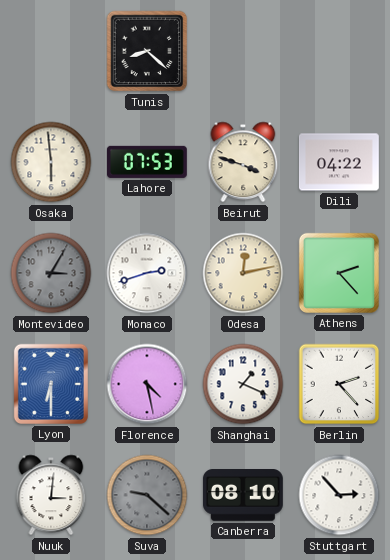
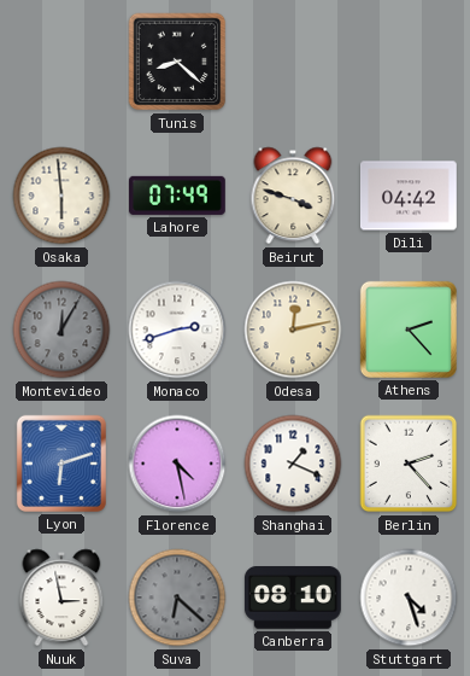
Lahore: 07:53 -> 07:49 (177, 196)
Dili: 04:22 -> 04:42 (409, 196)
Montevideo: 3:05 -> 12:05 (61, 330)
Lyon: 6:30 -> 6:12 (61, 464)
Nuuk: 3:01 -> 2:58 (61, 598)
Suva: 9:22 -> 6:22 (177, 598)
Stuttgart: 2:53 -> 4:27 (409, 598)
